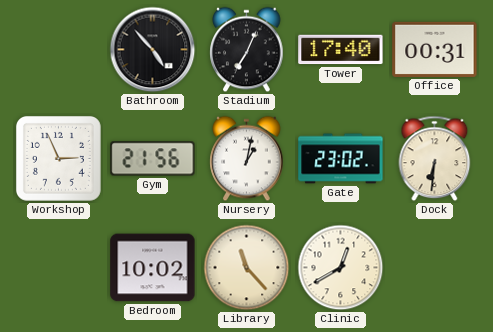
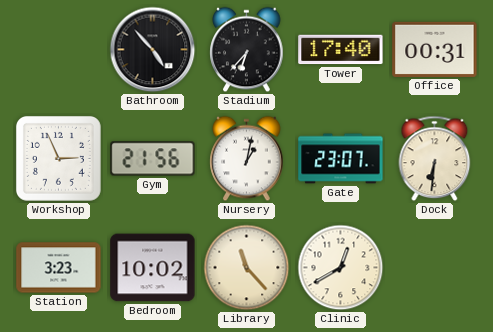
Stadium: 7:04 -> 6:37 (247, 50)
Gate: 23:02 -> 23:07 (341, 159)
Station: none -> 3:23 (59, 268)
